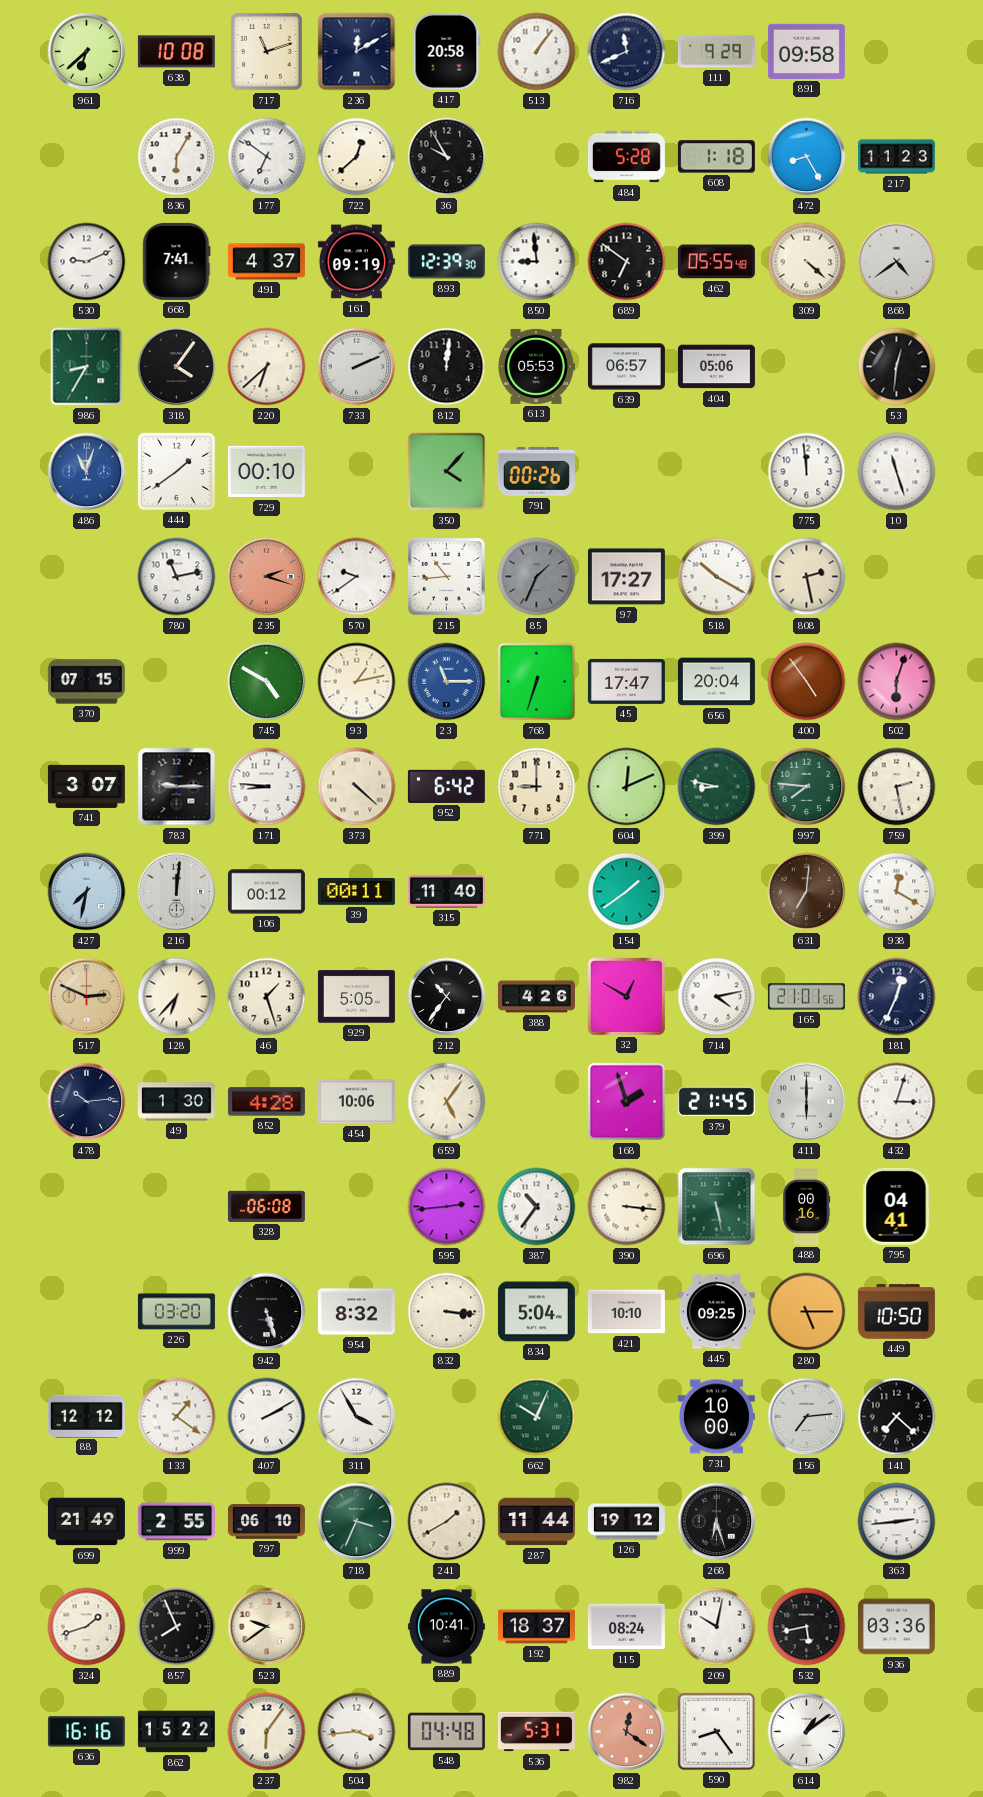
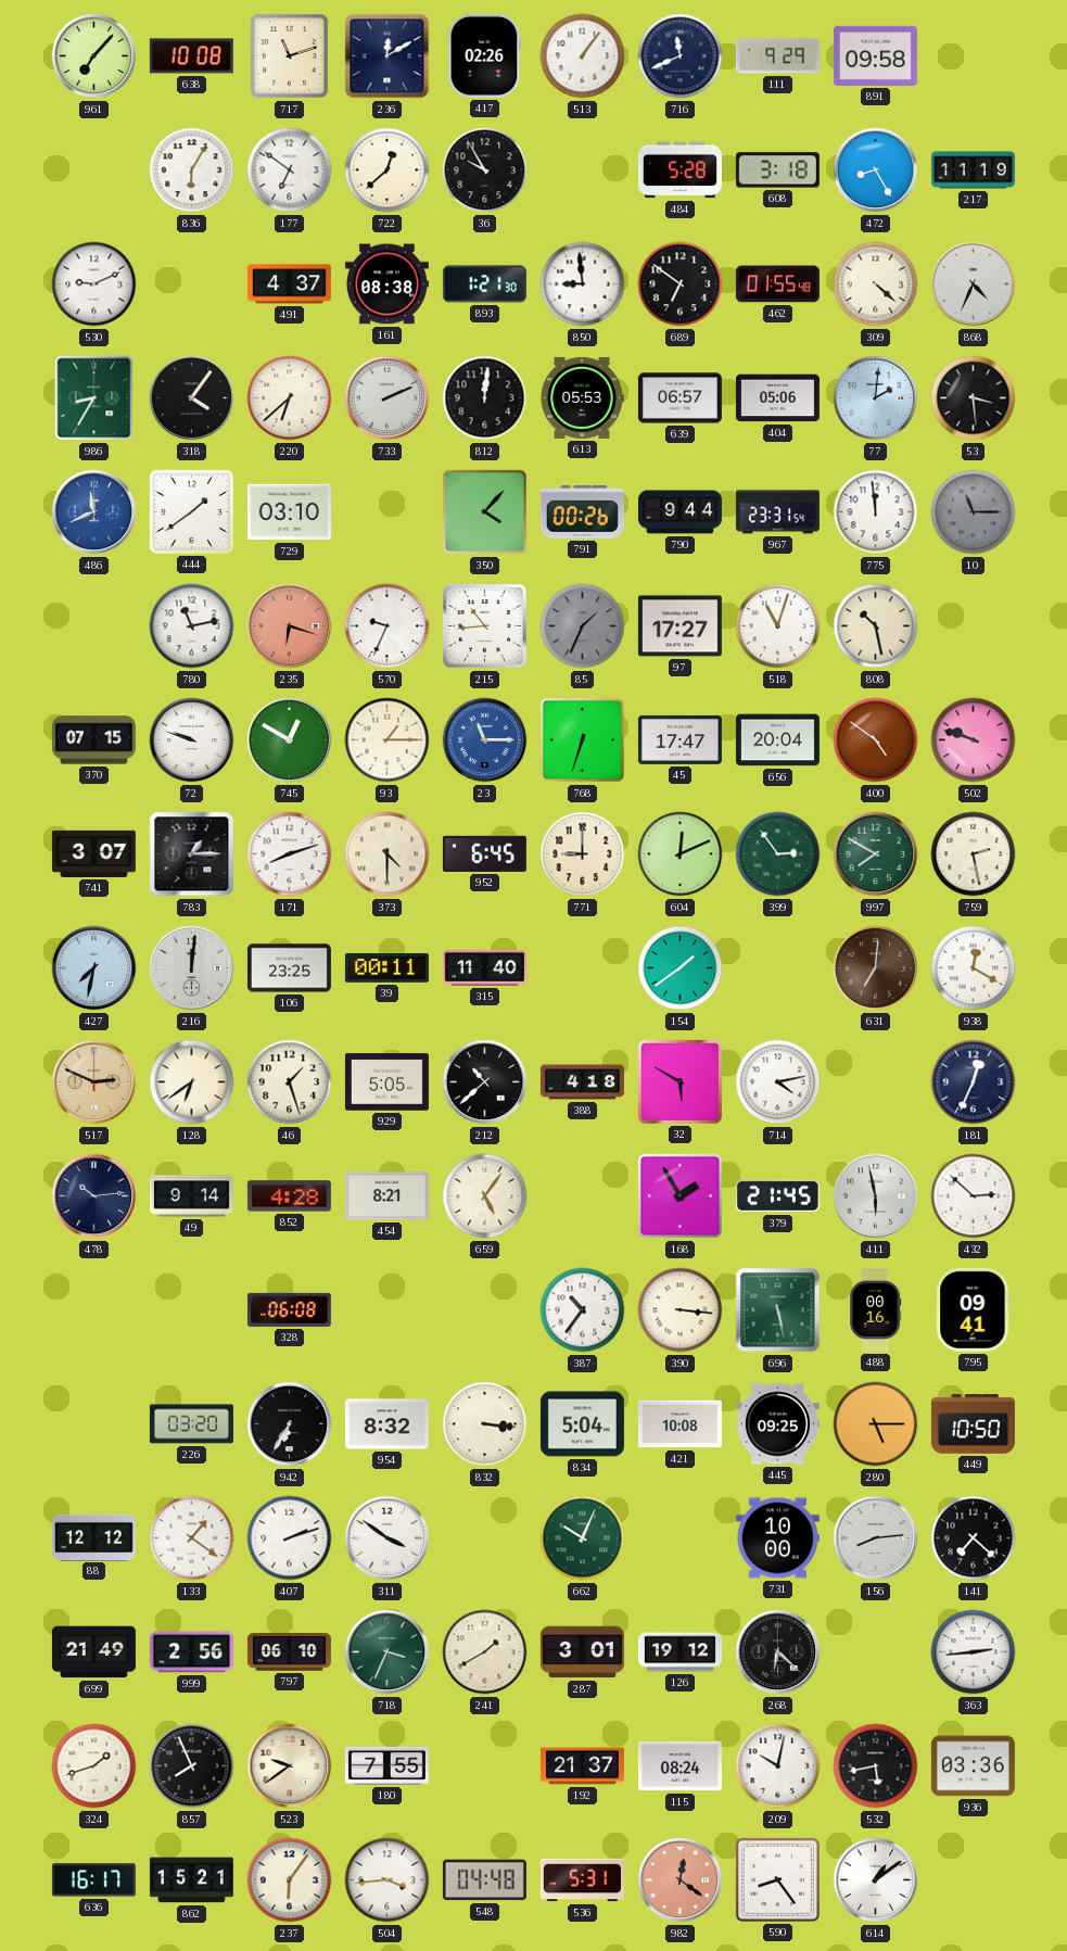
961: 6:38 -> 7:07 (94, 56)
417: 20:58 -> 02:26 (485, 55)
608: 1:18 -> 3:18 (777, 170)
217: 11:23 -> 11:19 (973, 170)
668: 7:41 -> none (177, 261)
161: 09:19 -> 08:38 (386, 284)
893: 12:39 -> 1:21 (484, 284)
462: 05:55 -> 01:55 (777, 284)
868: 4:39 -> 4:34 (974, 284)
77: none -> 2:01 (876, 398)
53: 12:31 -> 3:29 (974, 398)
486: 11:03 -> 11:41 (94, 512)
729: 00:10 -> 03:10 (289, 512)
790: none -> 9:44 (679, 512)
967: none -> 23:31 (777, 512)
10: 11:27 -> 11:15 (974, 512)
10 dial: white -> grey (974, 512)
235: 2:18 -> 6:18 (290, 626)
570: 9:39 -> 9:34 (388, 626)
518: 10:20 -> 11:03 (778, 626)
808: 2:28 -> 10:28 (876, 626)
72: none -> 9:48 (192, 740)
745: 4:50 -> 12:50 (290, 740)
93: 1:13 -> 1:15 (388, 740)
400: 4:54 -> 4:51 (876, 740)
502: 6:03 -> 9:48 (974, 740)
783: 9:15 -> 1:15 (192, 854)
171: 8:46 -> 8:12 (290, 854)
373: 4:22 -> 4:30 (388, 854)
952: 6:42 -> 6:45 (484, 853)
399: 8:47 -> 2:54 (778, 854)
997: 7:46 -> 7:50 (876, 854)
106: 00:12 -> 23:25 (289, 968)
128: 6:37 -> 6:39 (192, 1082)
212: 10:36 -> 10:38 (485, 1082)
388: 4:26 -> 4:18 (582, 1082)
32: 12:50 -> 5:50 (679, 1081)
165: 21:01 -> none (806, 997)
49: 1:30 -> 9:14 (191, 1196)
454: 10:06 -> 8:21 (386, 1196)
168: 1:57 -> 1:55 (681, 1196)
411: 6:00 -> 5:58 (876, 1196)
432: 3:03 -> 2:52 (974, 1196)
595: 2:44 -> none (447, 1207)
795: 04:41 -> 09:41 (974, 1309)
942: 5:27 -> 6:35 (290, 1424)
421: 10:10 -> 10:08 (679, 1424)
407: 2:10 -> 2:12 (290, 1538)
311: 3:55 -> 3:51 (388, 1538)
156: 7:14 -> 8:14 (876, 1538)
999: 2:55 -> 2:56 (191, 1652)
287: 11:44 -> 3:01 (582, 1652)
268: 6:27 -> 6:22 (778, 1652)
180: none -> 7:55 (386, 1765)
889: 10:41 -> none (446, 1627)
192: 18:37 -> 21:37 (582, 1766)
636: 16:16 -> 16:17 (93, 1880)
862: 15:22 -> 15:21 (191, 1880)
